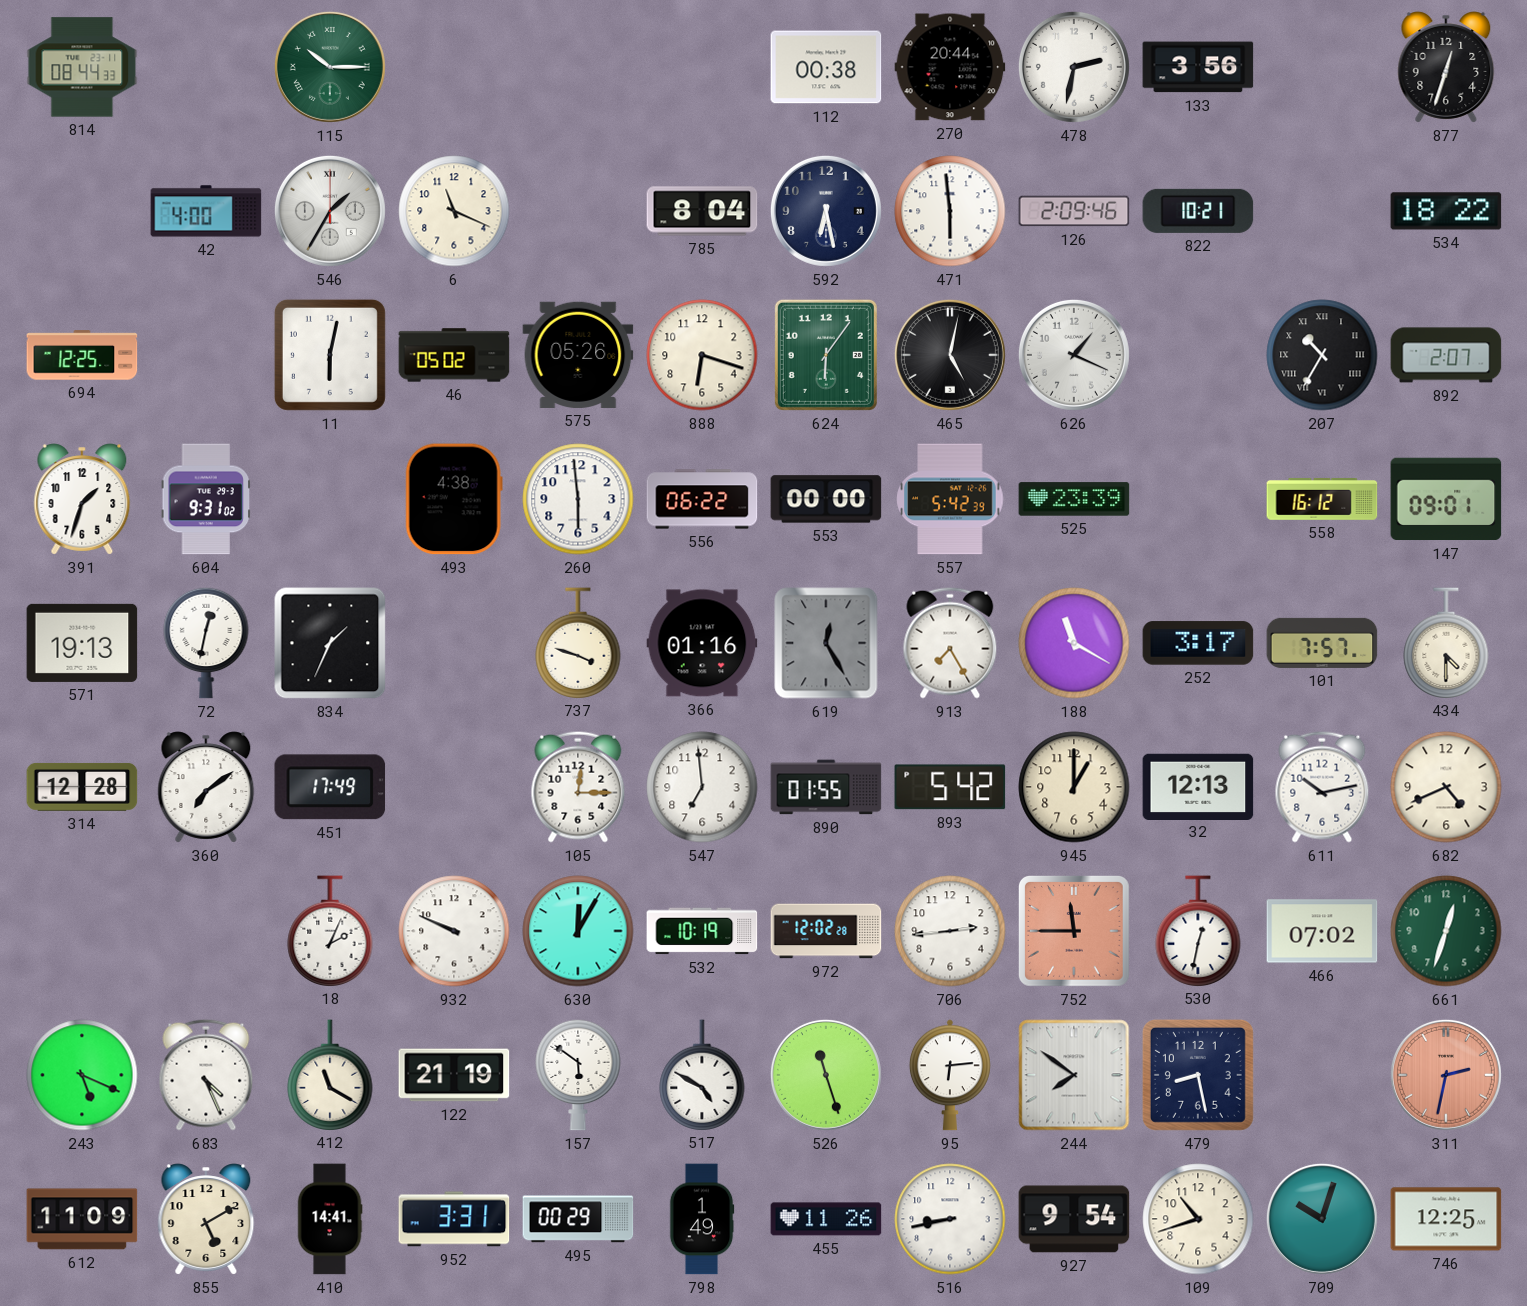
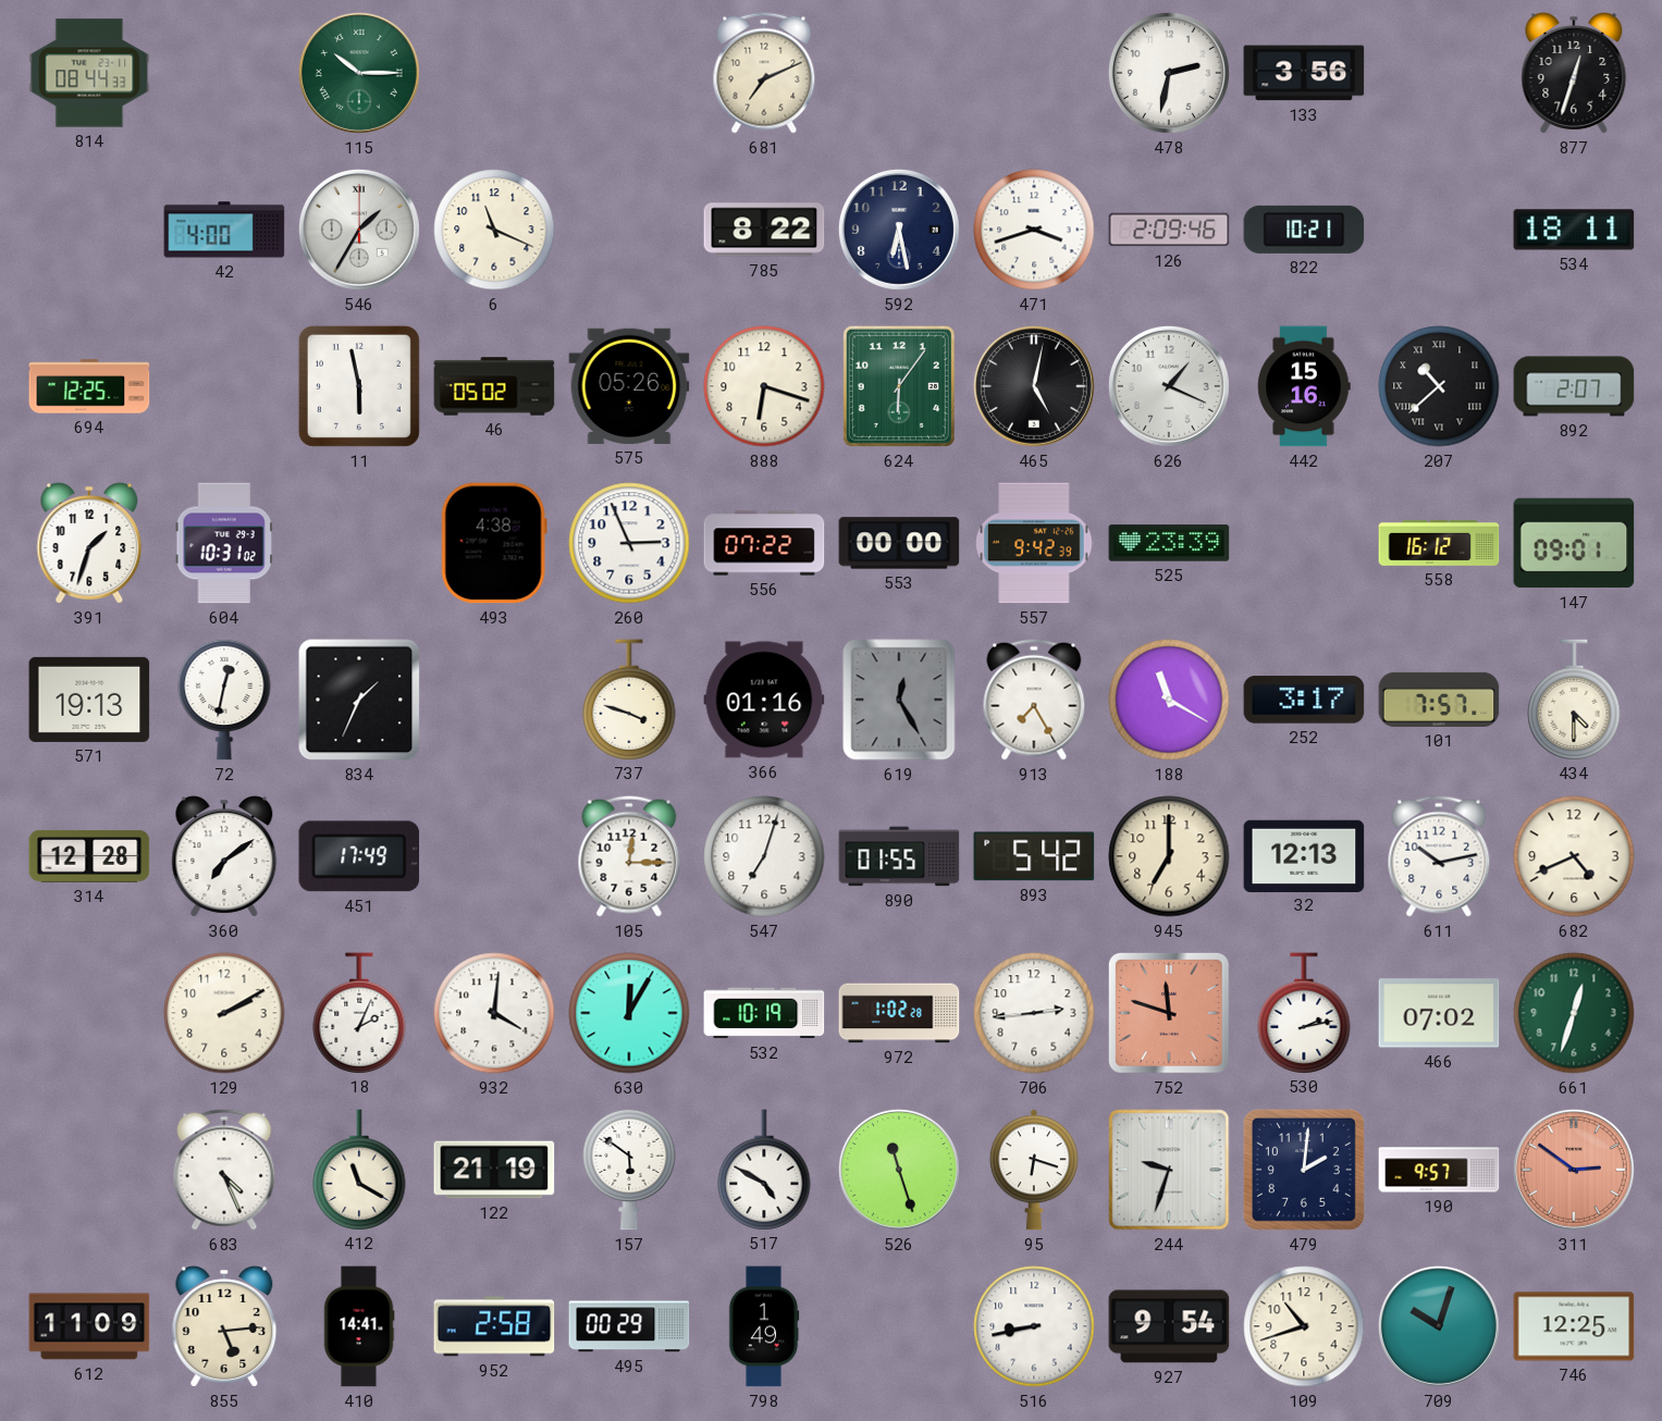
681: none -> 7:11 (764, 73)
112: 00:38 -> none (826, 67)
270: 20:44 -> none (950, 67)
785: 8:04 -> 8:22 (764, 230)
471: 5:59 -> 3:42 (1034, 230)
534: 18:22 -> 18:11 (1574, 230)
11: 6:02 -> 5:58 (359, 386)
442: none -> 15:16 (1304, 386)
207: 10:35 -> 10:38 (1439, 386)
604: 9:31 -> 10:31 (224, 543)
260: 5:59 -> 2:56 (629, 543)
556: 06:22 -> 07:22 (764, 543)
557: 5:42 -> 9:42 (1034, 543)
547: 6:59 -> 7:03 (764, 856)
945: 1:00 -> 7:00 (1169, 856)
129: none -> 2:10 (224, 1013)
932: 9:49 -> 4:01 (494, 1013)
972: 12:02 -> 1:02 (899, 1013)
752: 11:45 -> 11:48 (1169, 1013)
530: 12:32 -> 2:13 (1304, 1013)
243: 5:19 -> none (82, 1075)
95: 6:14 -> 6:18 (1034, 1170)
244: 7:51 -> 9:33 (1169, 1170)
479: 8:28 -> 2:01 (1304, 1170)
190: none -> 9:57 (1439, 1170)
311: 2:32 -> 2:51 (1574, 1170)
855: 5:10 -> 5:14 (224, 1326)
952: 3:31 -> 2:58 (494, 1326)
455: 11:26 -> none (826, 1219)
